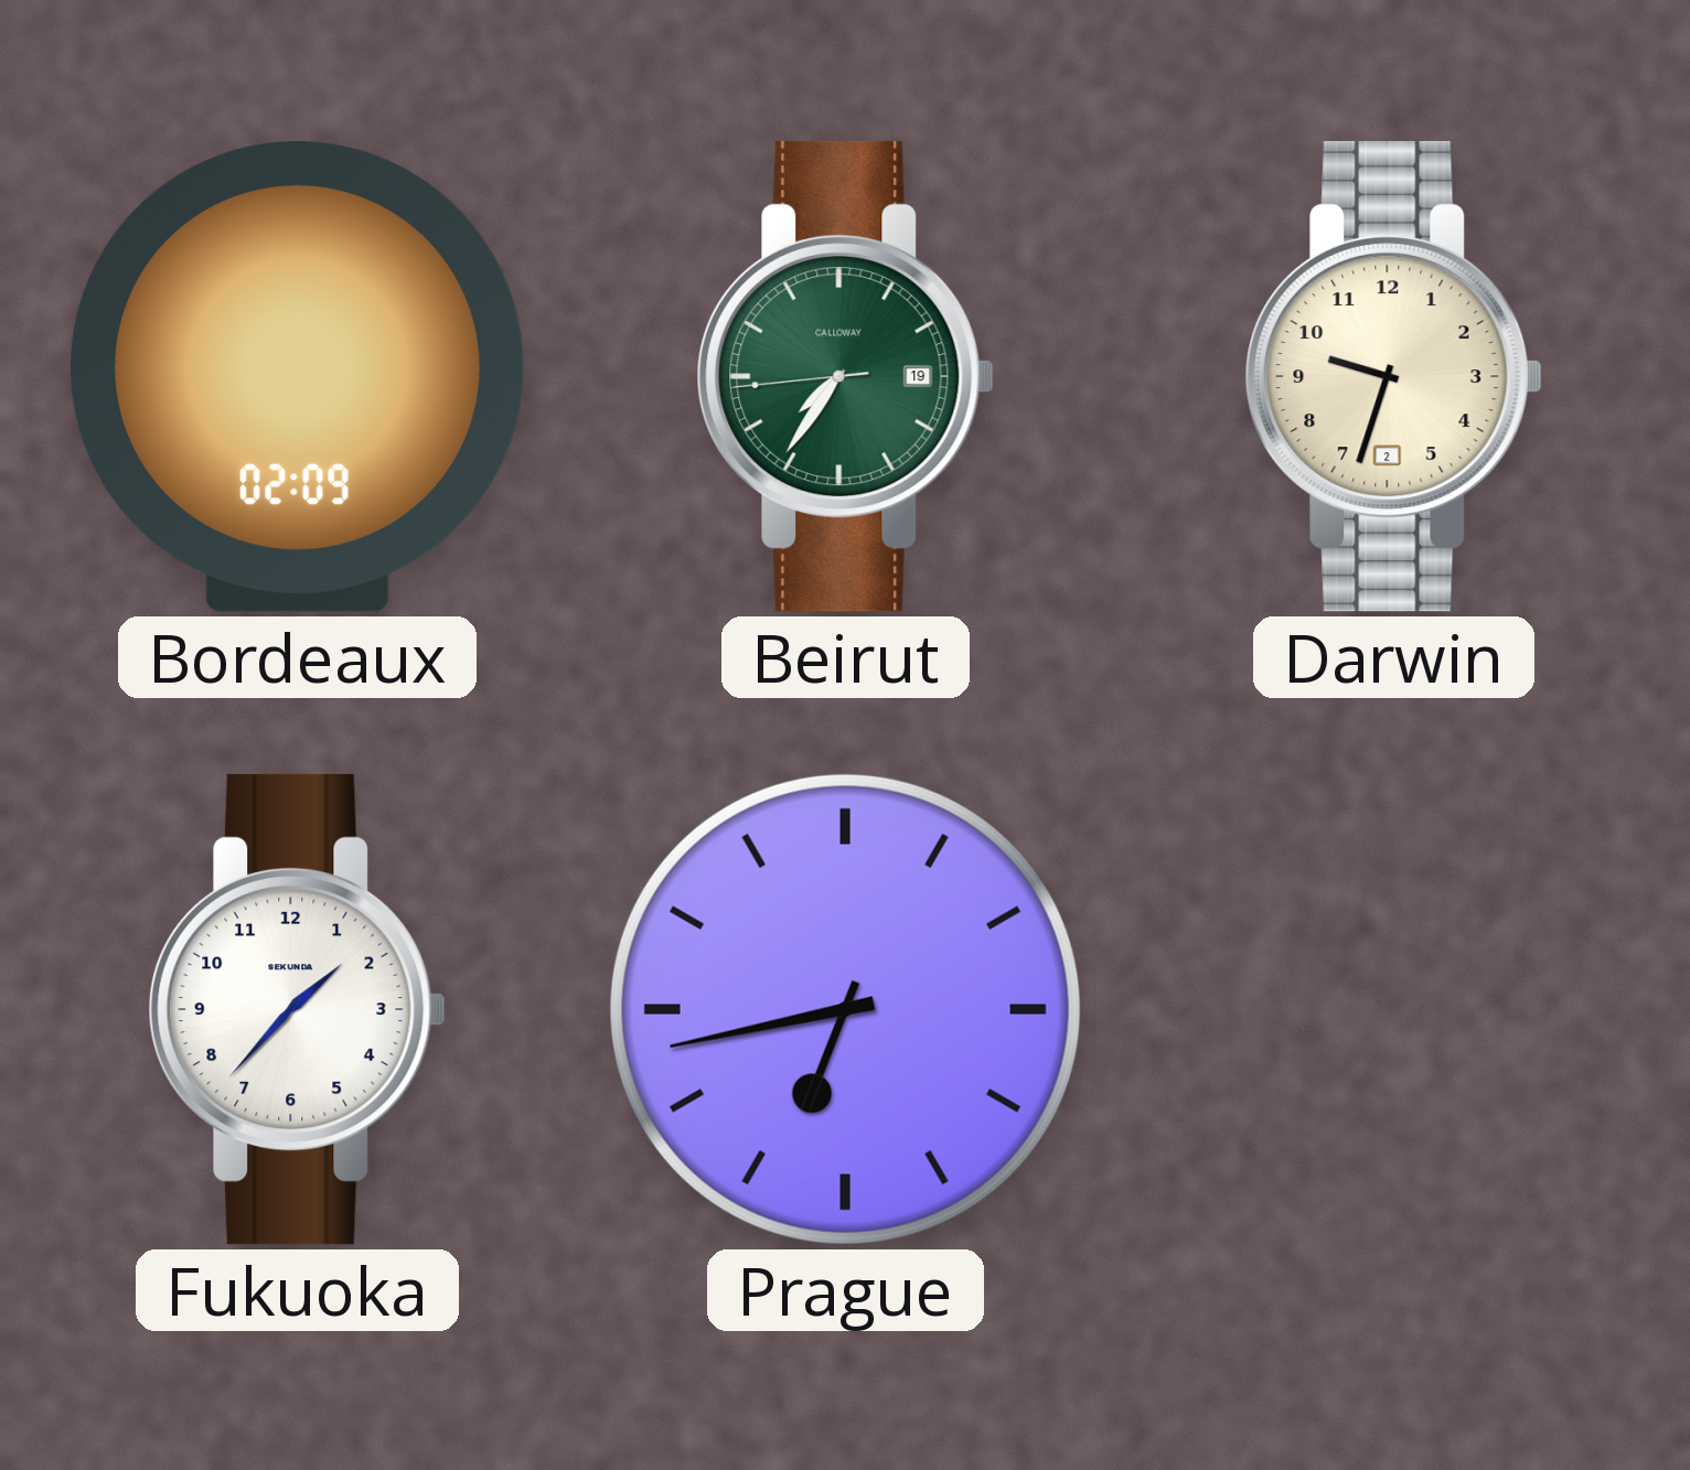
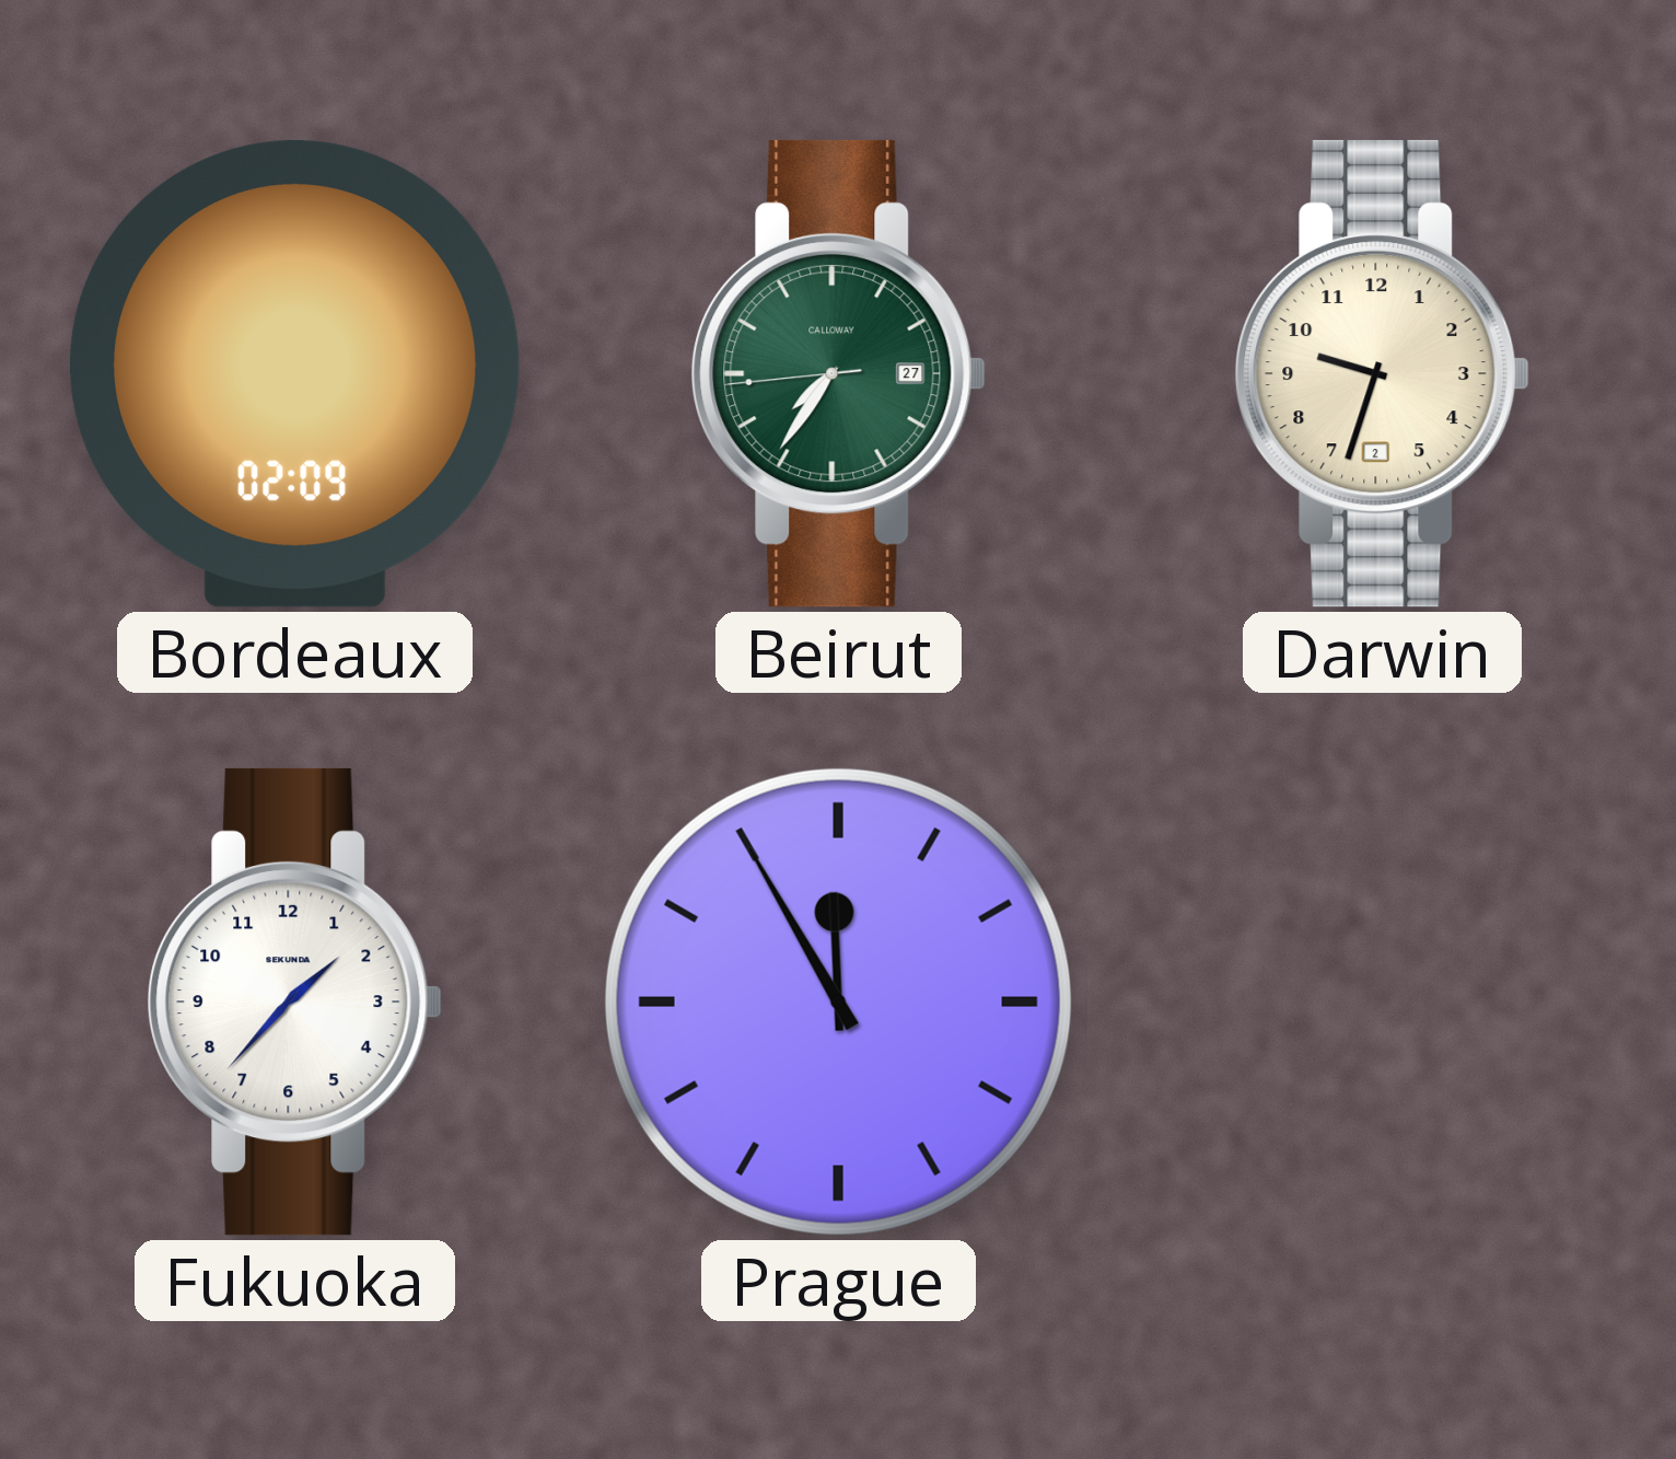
Beirut date: 19 -> 27 (838, 373)
Prague: 6:43 -> 11:55 (838, 1001)
